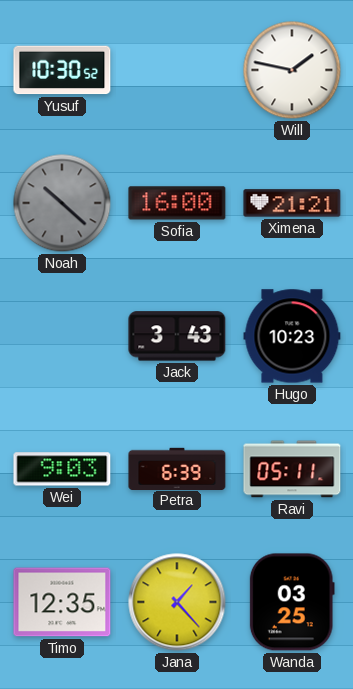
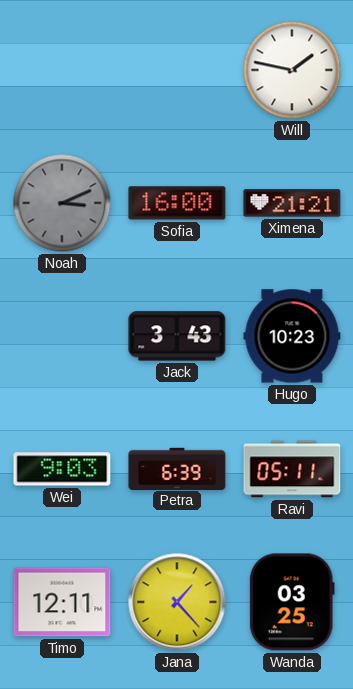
Yusuf: 10:30 -> none (62, 70)
Noah: 10:22 -> 3:11 (62, 203)
Timo: 12:35 -> 12:11 (62, 602)
